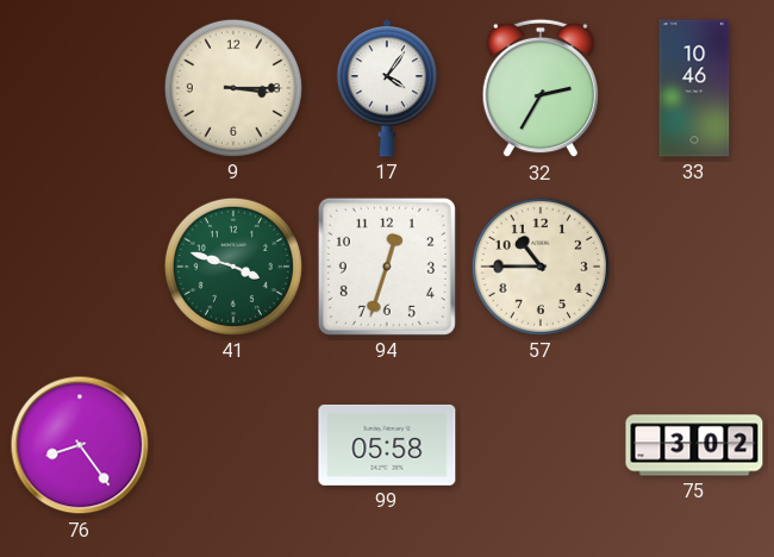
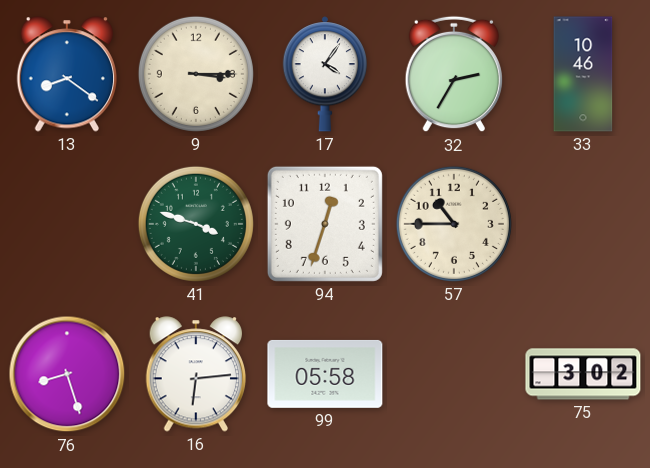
13: none -> 8:21 (67, 74)
76: 8:24 -> 8:27 (67, 374)
16: none -> 6:14 (196, 374)
